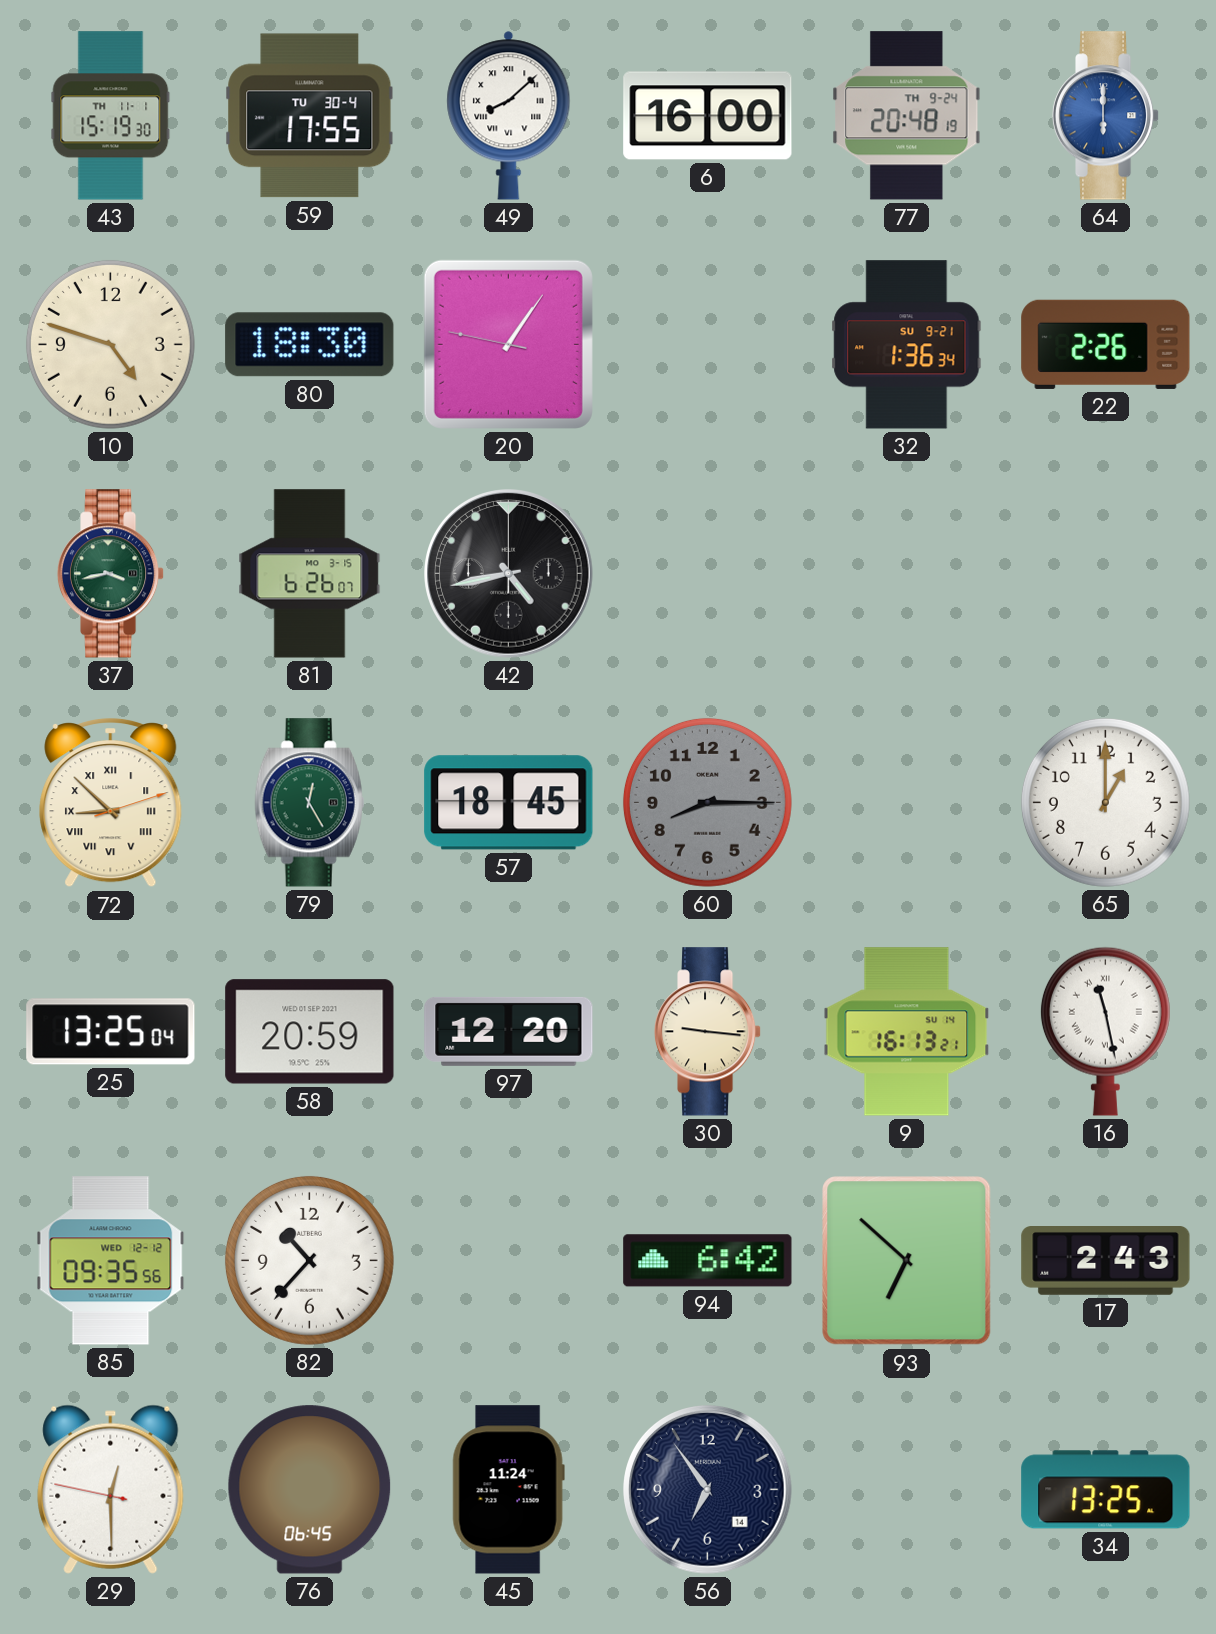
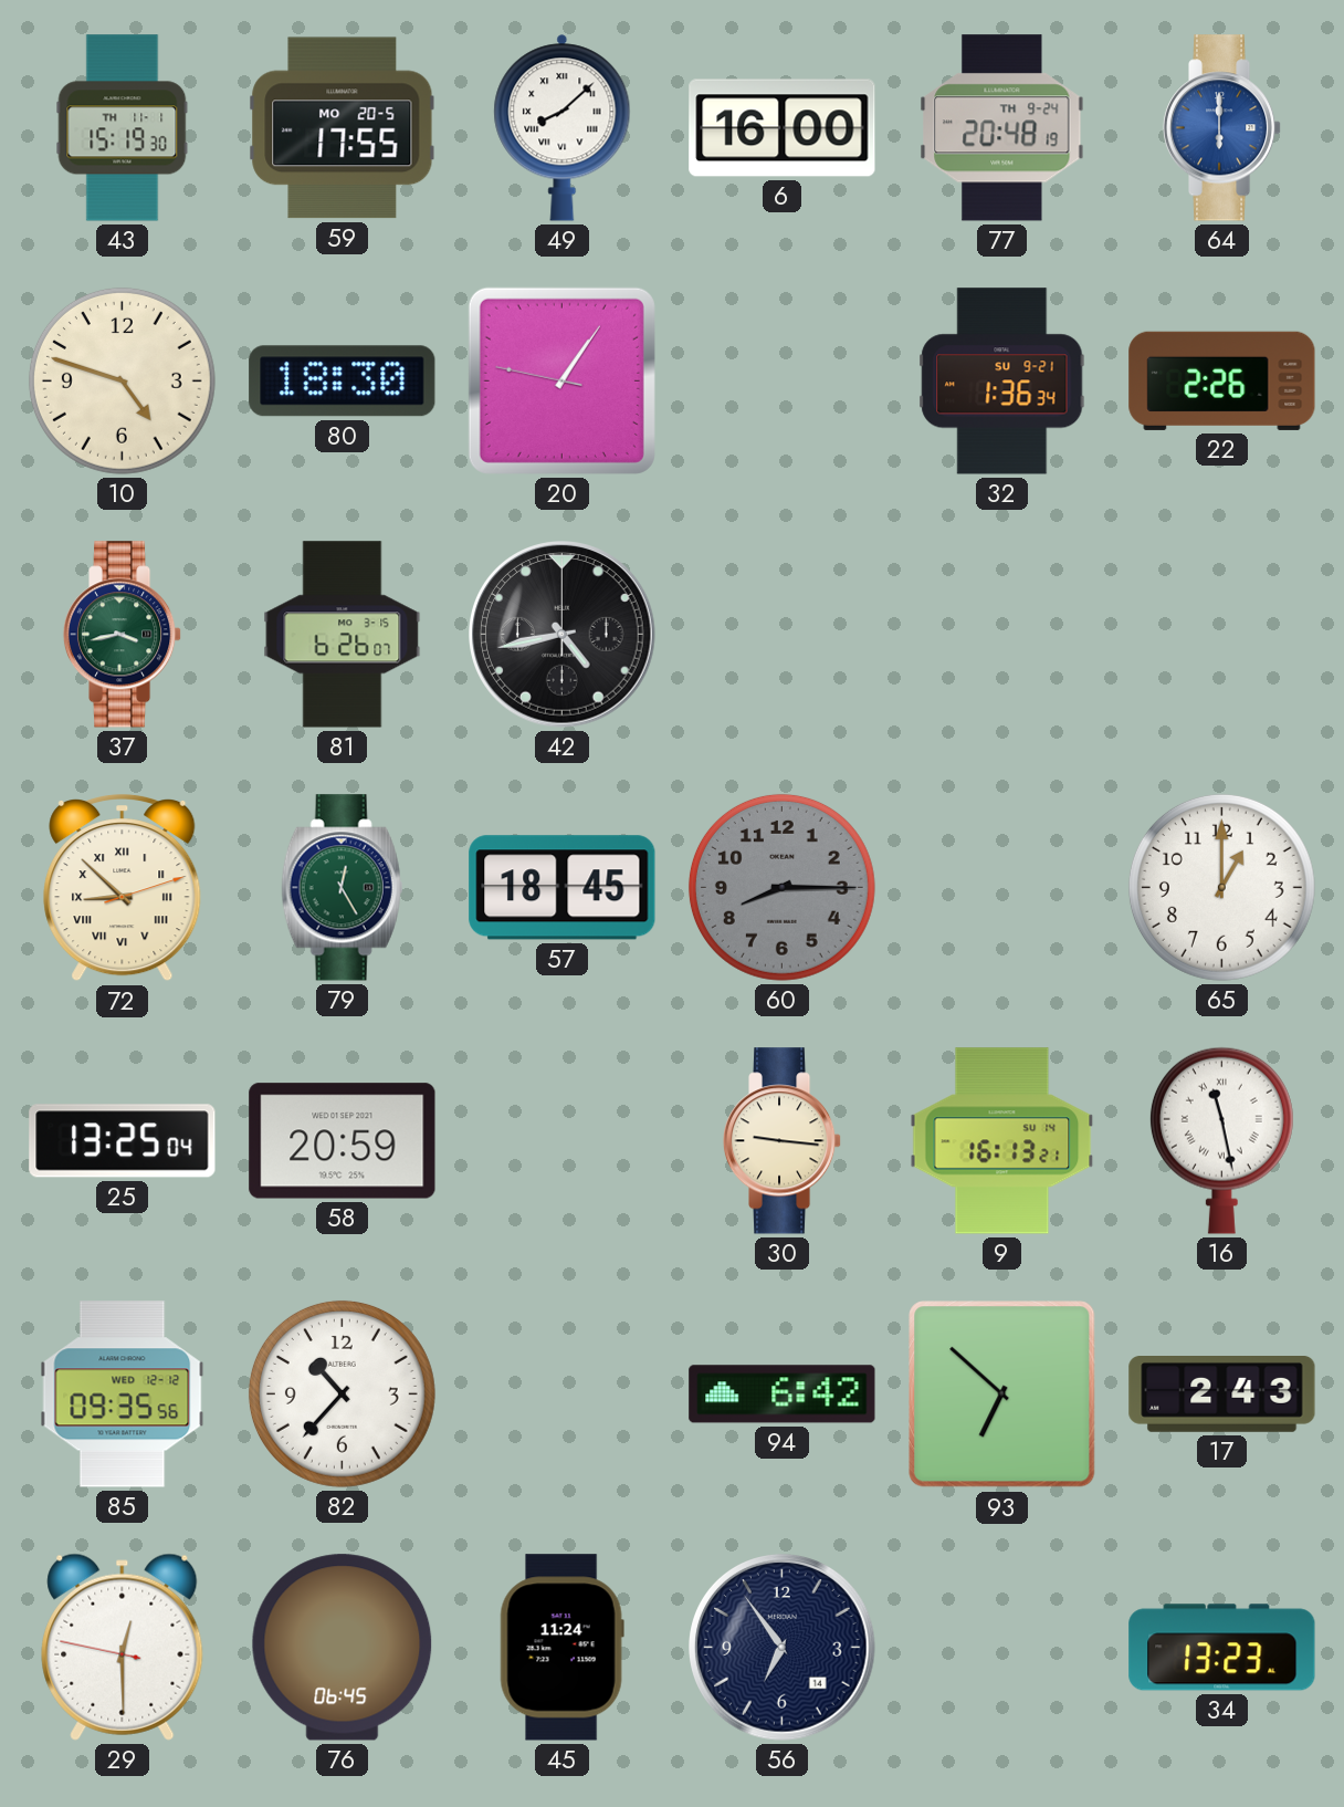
59 date: TU 30-4 -> MO 20-5 (343, 128)
97: 12:20 -> none (509, 1031)
34: 13:25 -> 13:23 (1222, 1648)
